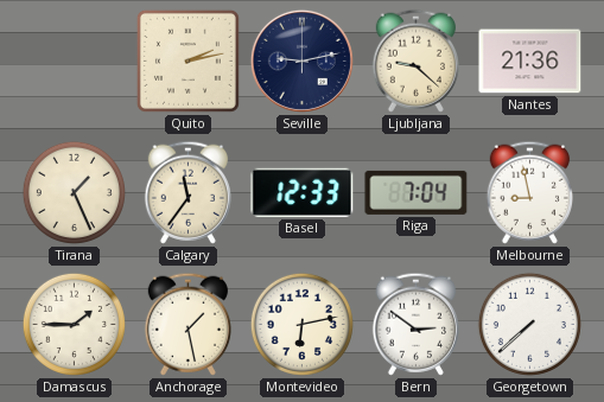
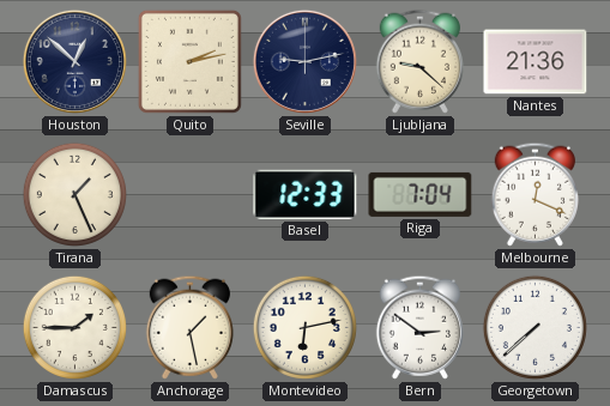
Houston: none -> 12:52 (74, 61)
Calgary: 11:36 -> none (187, 192)
Melbourne: 8:58 -> 12:19 (534, 194)
